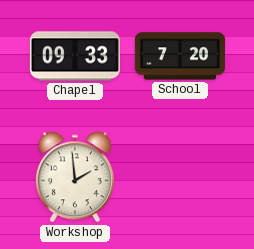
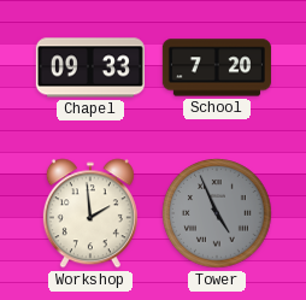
Tower: none -> 4:56 (217, 213)
